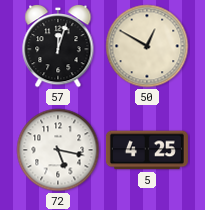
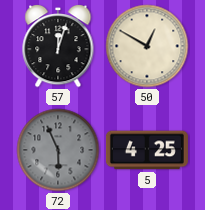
72: 5:17 -> 5:56 (58, 150)
72 dial: white -> grey (58, 150)
